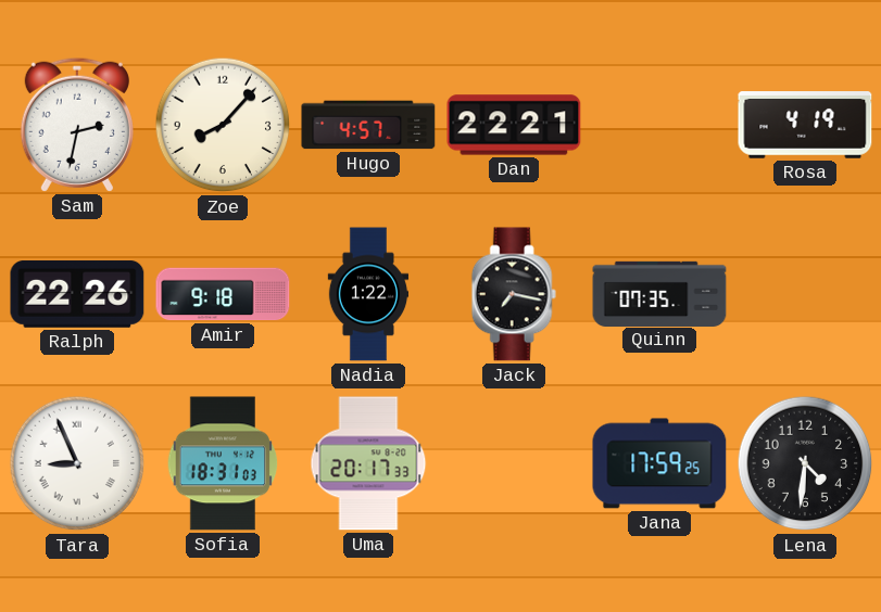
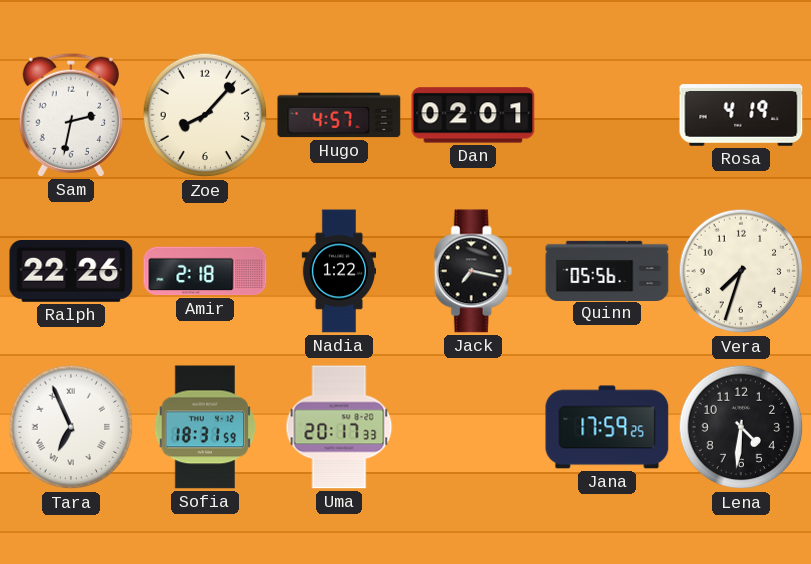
Dan: 22:21 -> 02:01 (473, 115)
Amir: 9:18 -> 2:18 (205, 271)
Quinn: 07:35 -> 05:56 (607, 270)
Vera: none -> 7:33 (741, 271)
Tara: 8:56 -> 6:56 (71, 427)
Sofia: 18:31:03 -> 18:31:59 (205, 427)
